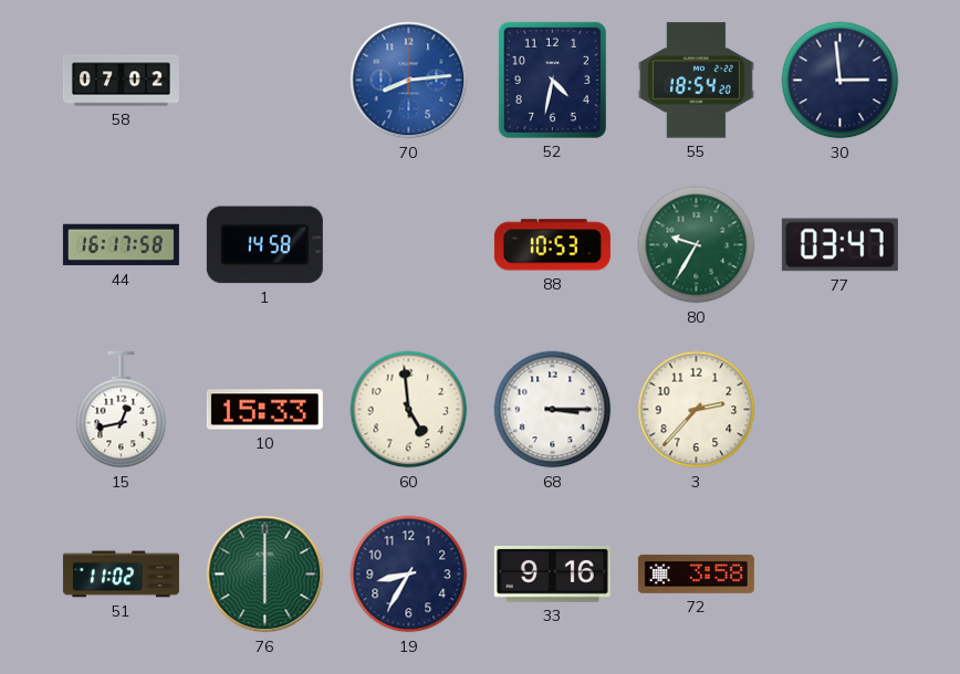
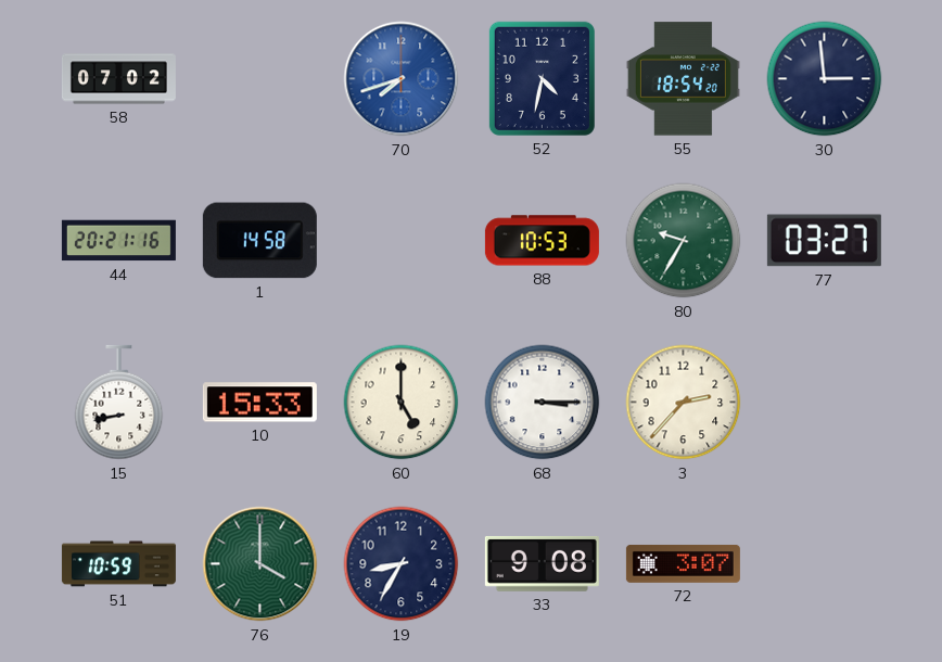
70: 8:14 -> 7:42 (402, 79)
44: 16:17 -> 20:21 (118, 241)
77: 03:47 -> 03:27 (824, 241)
15: 12:43 -> 8:43 (119, 403)
60: 4:59 -> 5:00 (402, 403)
51: 11:02 -> 10:59 (118, 564)
76: 6:00 -> 4:00 (260, 564)
33: 9:16 -> 9:08 (542, 563)
72: 3:58 -> 3:07 (683, 563)
